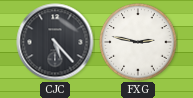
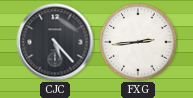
FXG: 2:47 -> 2:44 (138, 42)
